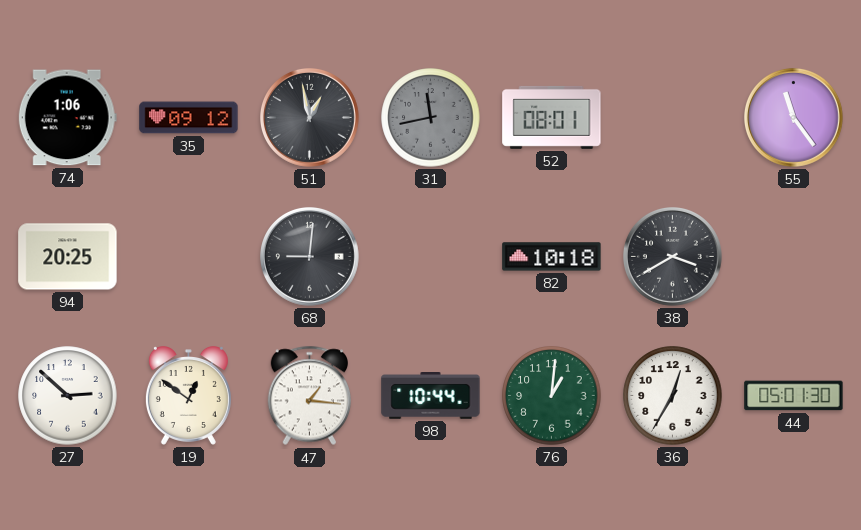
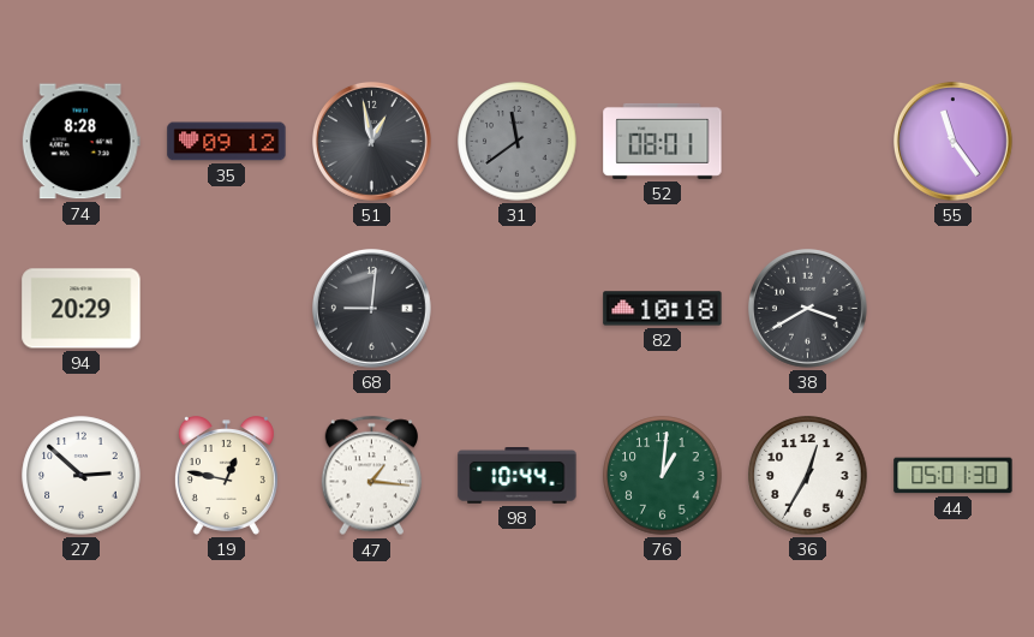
74: 1:06 -> 8:28 (80, 142)
31: 11:43 -> 11:39 (518, 142)
94: 20:25 -> 20:29 (82, 309)
19: 12:51 -> 12:47 (226, 476)
